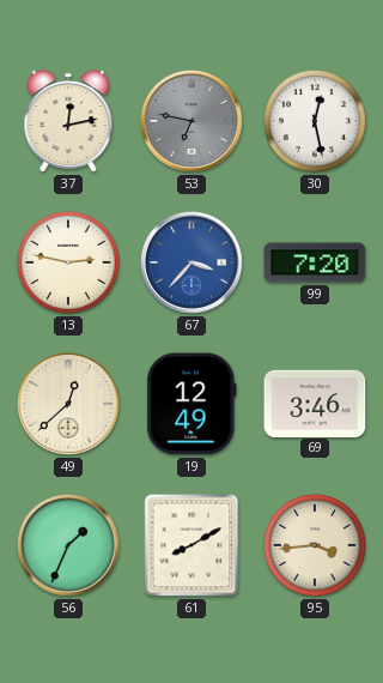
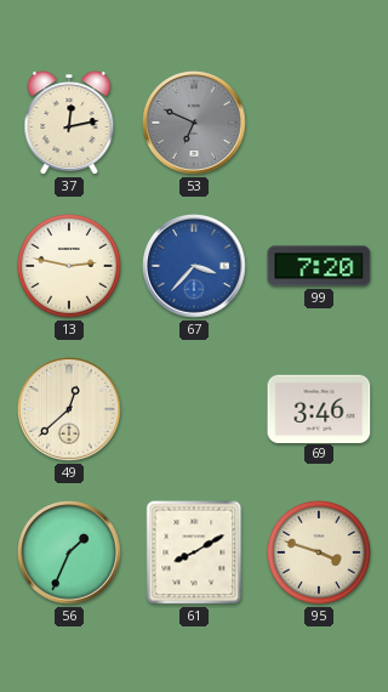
53: 6:47 -> 6:49 (195, 124)
30: 12:28 -> none (315, 121)
19: 12:49 -> none (191, 404)
95: 3:44 -> 3:48 (319, 552)
